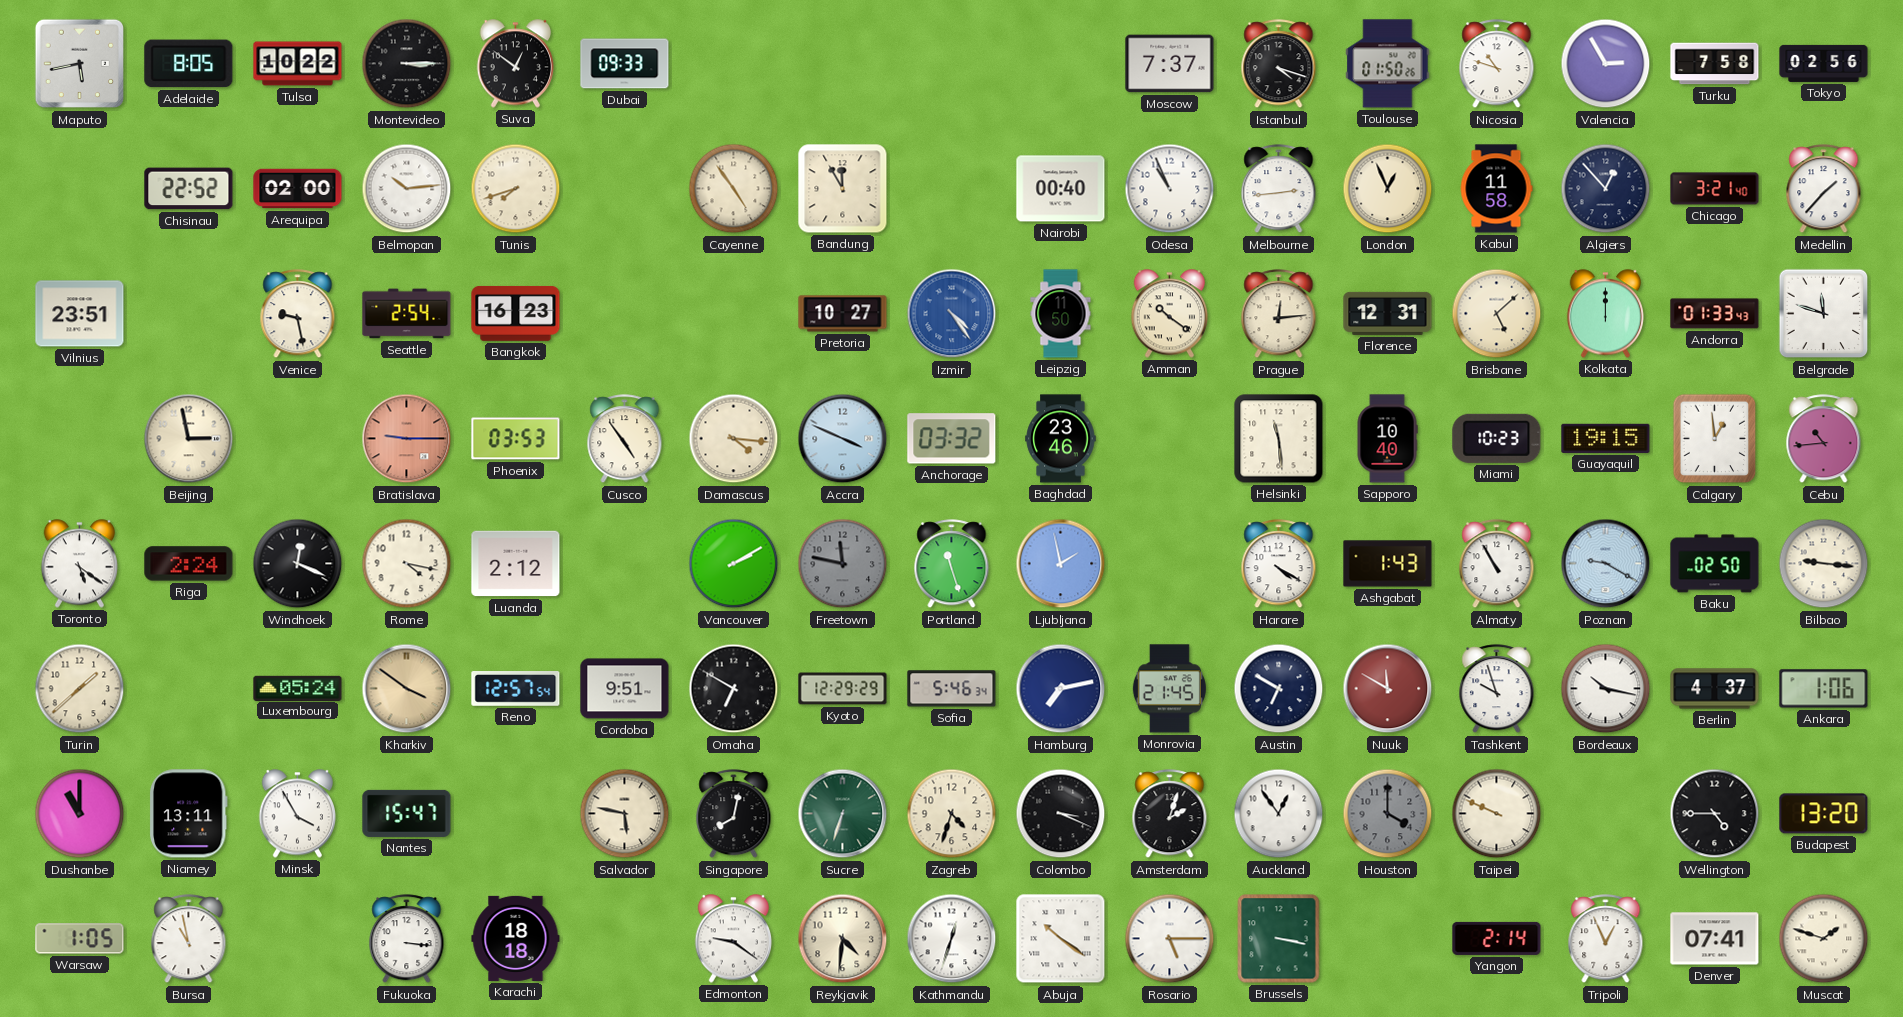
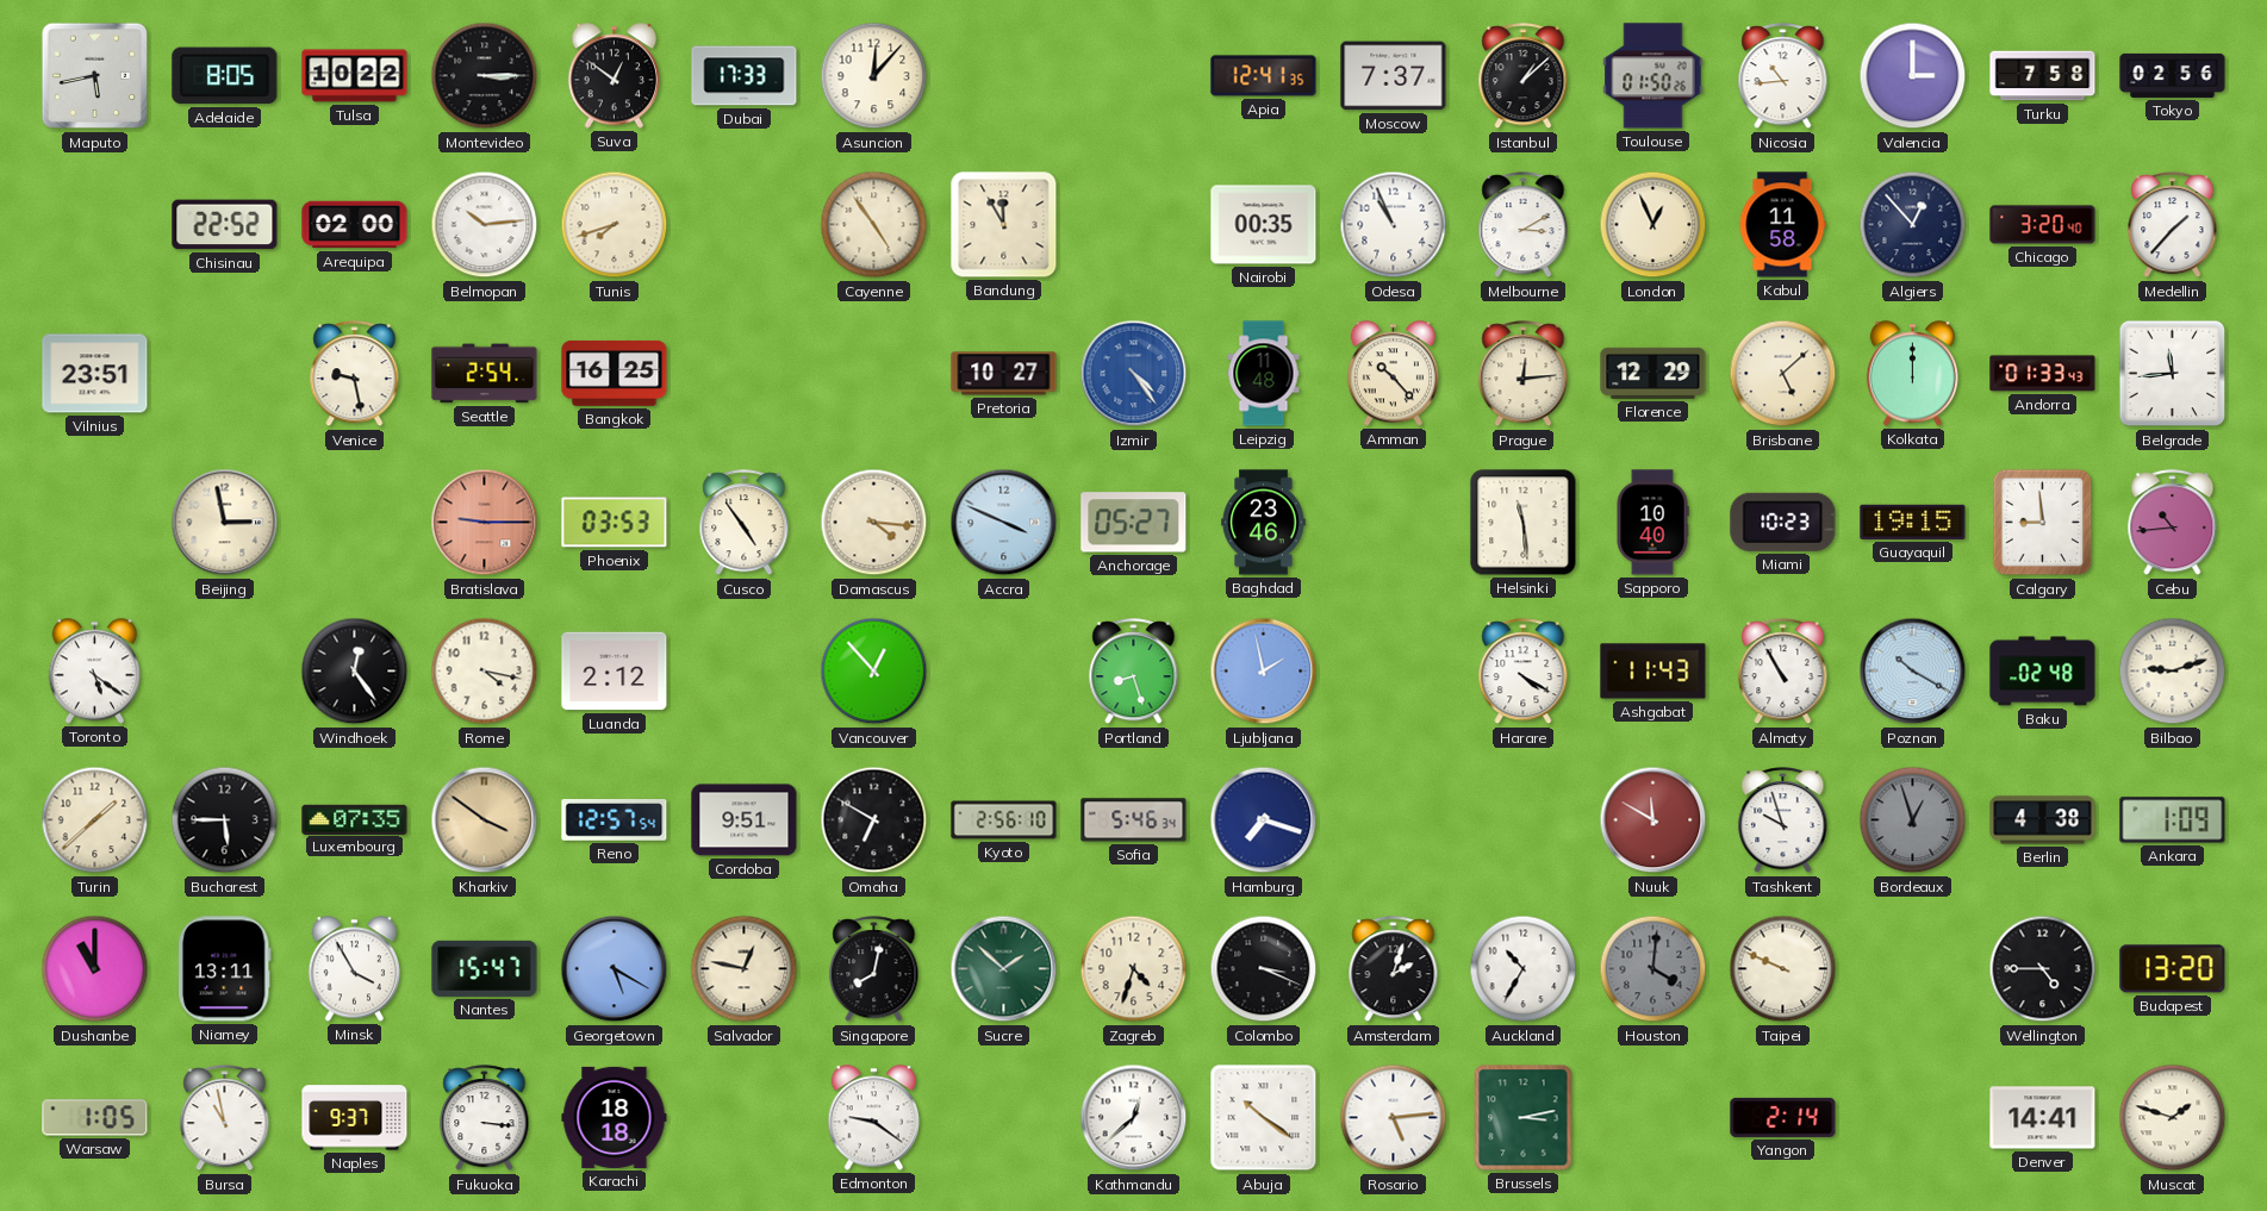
Dubai: 09:33 -> 17:33 (745, 76)
Asuncion: none -> 12:07 (874, 76)
Apia: none -> 12:41 (1264, 76)
Istanbul: 4:18 -> 1:08 (1524, 76)
Nicosia: 10:48 -> 10:44 (1783, 76)
Valencia: 2:55 -> 3:00 (1913, 76)
Nairobi: 00:40 -> 00:35 (1264, 225)
Melbourne: 2:44 -> 3:10 (1524, 225)
Chicago: 3:21 -> 3:20 (2043, 225)
Bangkok: 16:23 -> 16:25 (615, 373)
Leipzig: 11:50 -> 11:48 (1264, 374)
Amman: 10:21 -> 10:23 (1394, 374)
Florence: 12:31 -> 12:29 (1653, 373)
Belgrade: 11:48 -> 11:44 (2173, 374)
Anchorage: 03:32 -> 05:27 (1134, 523)
Calgary: 12:59 -> 8:59 (2043, 523)
Riga: 2:24 -> none (189, 564)
Windhoek: 12:19 -> 12:24 (355, 672)
Vancouver: 2:10 -> 12:53 (874, 672)
Freetown: 11:47 -> none (843, 564)
Portland: 11:27 -> 8:27 (1134, 672)
Ashgabat: 1:43 -> 11:43 (1653, 672)
Poznan: 9:20 -> 10:20 (1913, 672)
Baku: 02:50 -> 02:48 (2043, 672)
Bilbao: 9:16 -> 9:12 (2173, 672)
Bucharest: none -> 5:45 (225, 820)
Luxembourg: 05:24 -> 07:35 (355, 819)
Kyoto: 12:29 -> 2:56 (1004, 820)
Hamburg: 7:13 -> 7:18 (1264, 820)
Monrovia: 21:45 -> none (1169, 689)
Austin: 6:50 -> none (1279, 689)
Bordeaux: 10:17 -> 12:57 (1913, 820)
Bordeaux dial: white -> grey (1913, 820)
Berlin: 4:37 -> 4:38 (2043, 820)
Ankara: 1:06 -> 1:09 (2173, 820)
Georgetown: none -> 5:20 (615, 969)
Salvador: 5:47 -> 12:47 (745, 969)
Sucre: 6:33 -> 1:52 (1004, 969)
Auckland: 12:54 -> 10:35 (1524, 969)
Houston: 4:00 -> 4:01 (1653, 969)
Naples: none -> 9:37 (355, 1118)
Reykjavik: 4:31 -> none (843, 939)
Kathmandu: 12:33 -> 12:38 (1134, 1118)
Rosario: 5:15 -> 5:14 (1394, 1118)
Brussels: 3:17 -> 3:13 (1524, 1118)
Tripoli: 12:56 -> none (1606, 939)
Denver: 07:41 -> 14:41 (2043, 1118)
